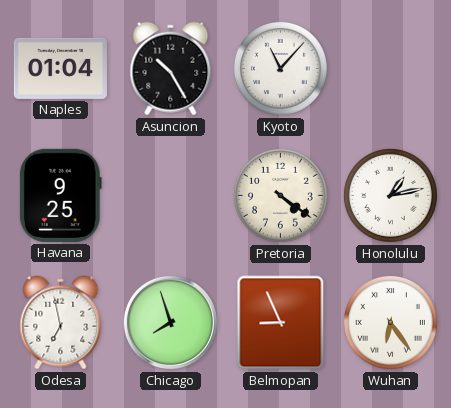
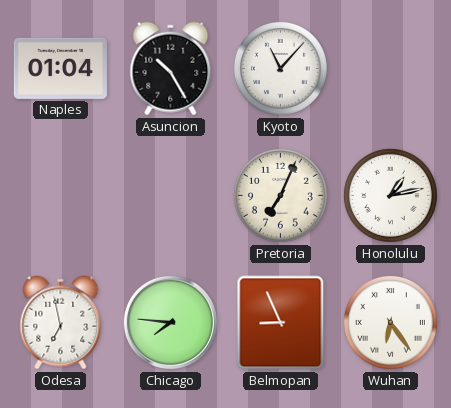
Havana: 9:25 -> none (60, 195)
Pretoria: 4:21 -> 7:04 (280, 195)
Chicago: 7:57 -> 7:46 (170, 322)
